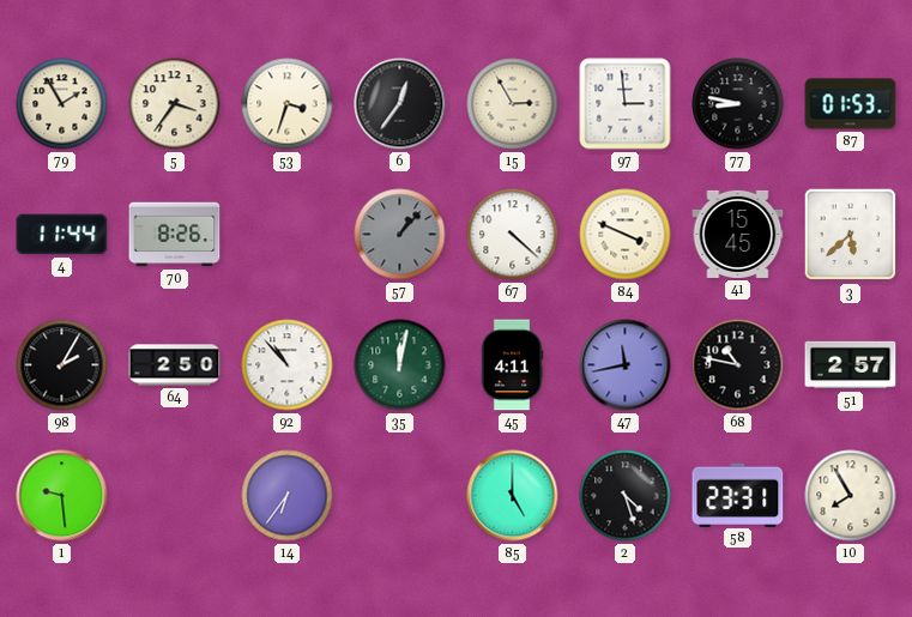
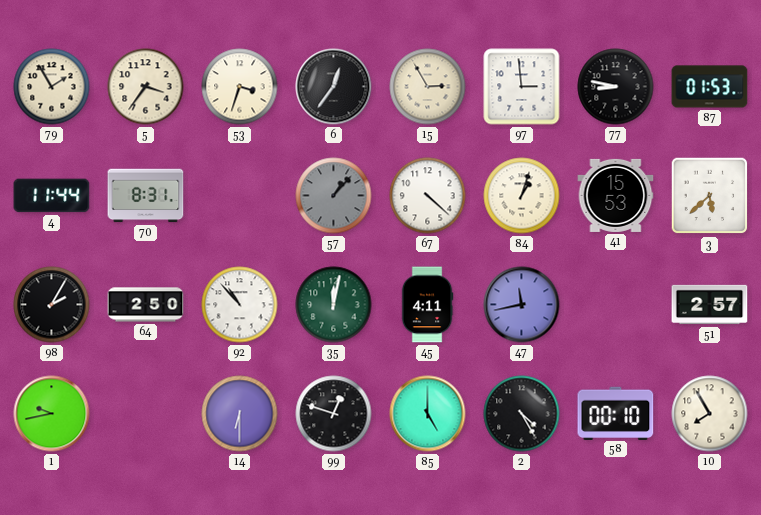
70: 8:26 -> 8:31 (146, 196)
84: 3:49 -> 1:03 (522, 196)
41: 15:45 -> 15:53 (616, 195)
68: 10:47 -> none (738, 365)
1: 9:29 -> 9:43 (52, 414)
14: 6:36 -> 6:30 (240, 414)
99: none -> 12:48 (334, 414)
2: 4:27 -> 4:25 (522, 414)
58: 23:31 -> 00:10 (616, 413)
